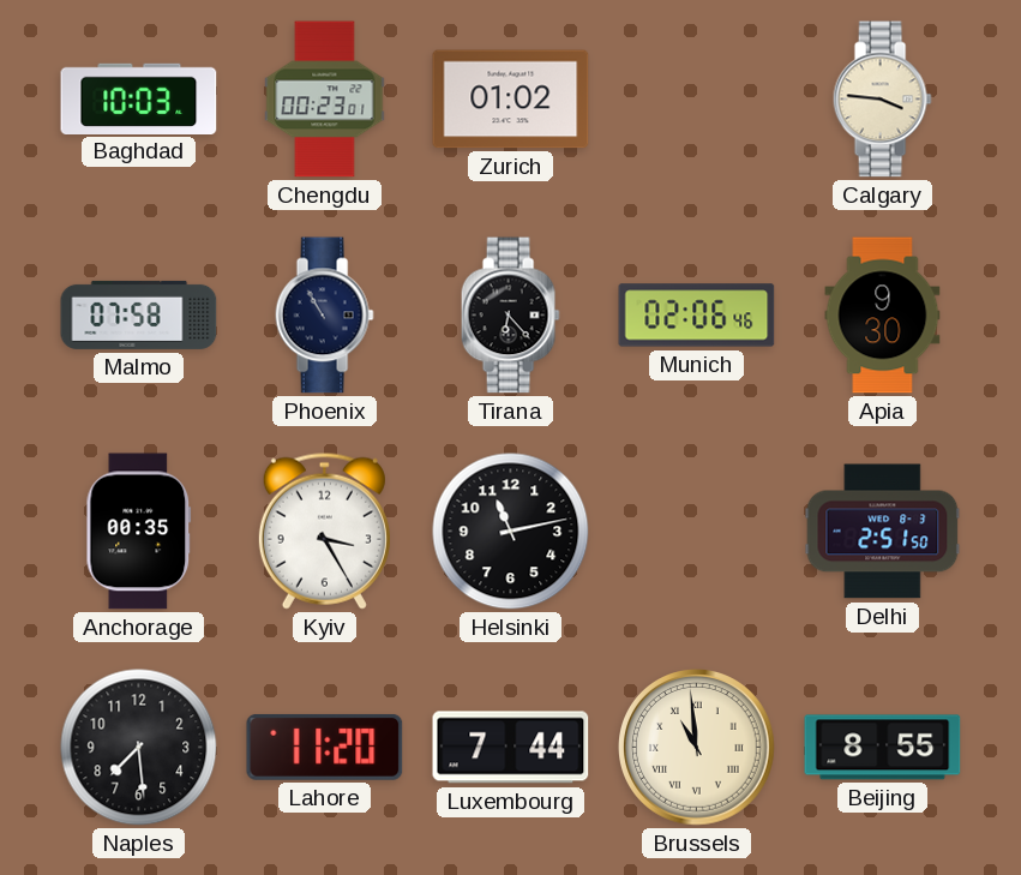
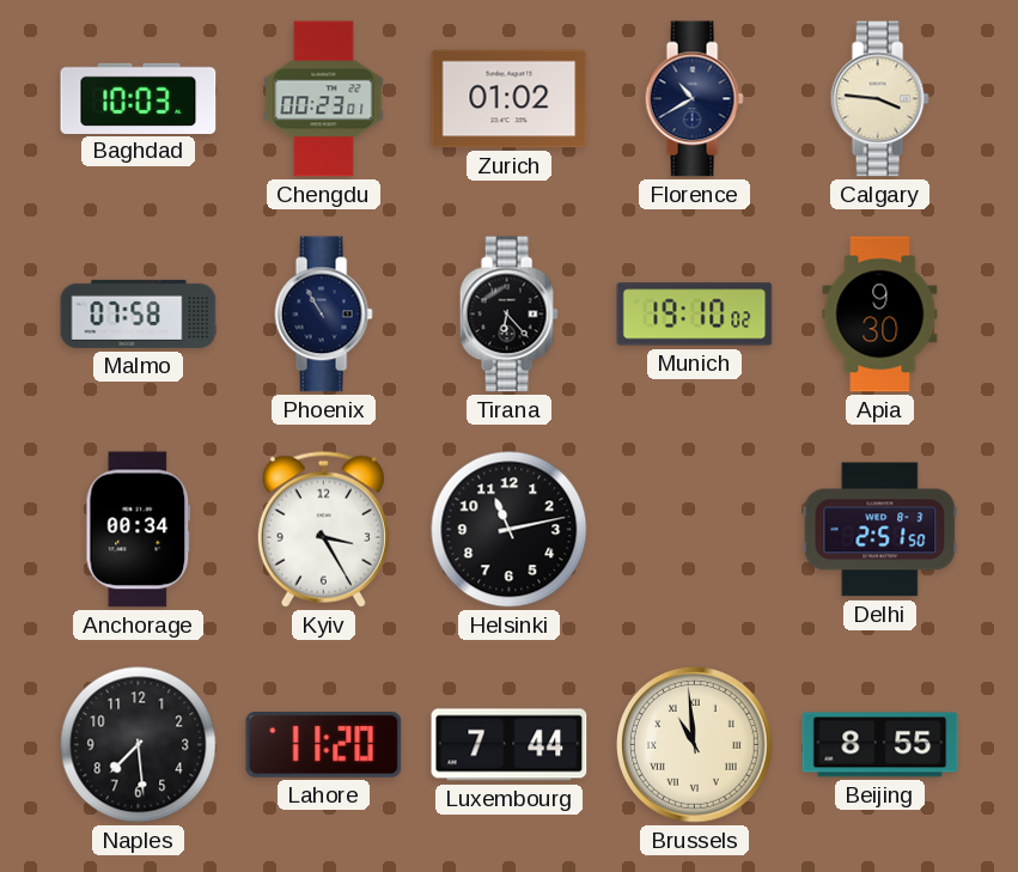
Florence: none -> 10:40 (694, 99)
Munich: 02:06 -> 19:10 (695, 315)
Anchorage: 00:35 -> 00:34 (139, 530)
